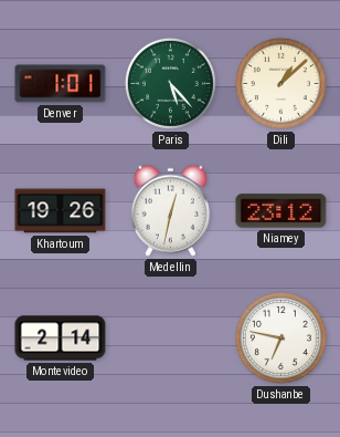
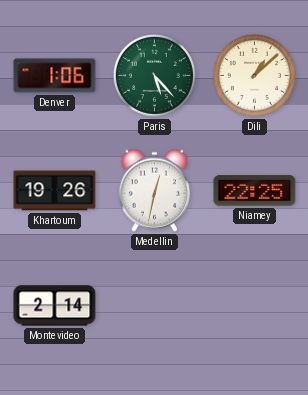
Denver: 1:01 -> 1:06 (55, 76)
Niamey: 23:12 -> 22:25 (255, 191)
Dushanbe: 6:47 -> none (280, 337)
